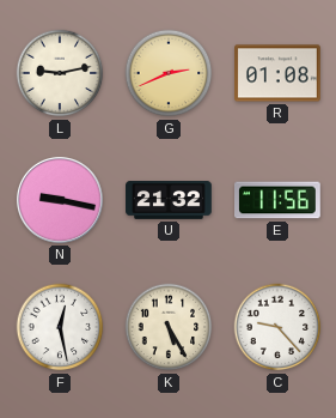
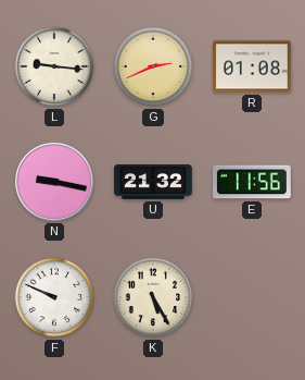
L: 9:13 -> 9:16 (54, 66)
F: 12:28 -> 9:49 (54, 297)
C: 9:23 -> none (277, 327)
